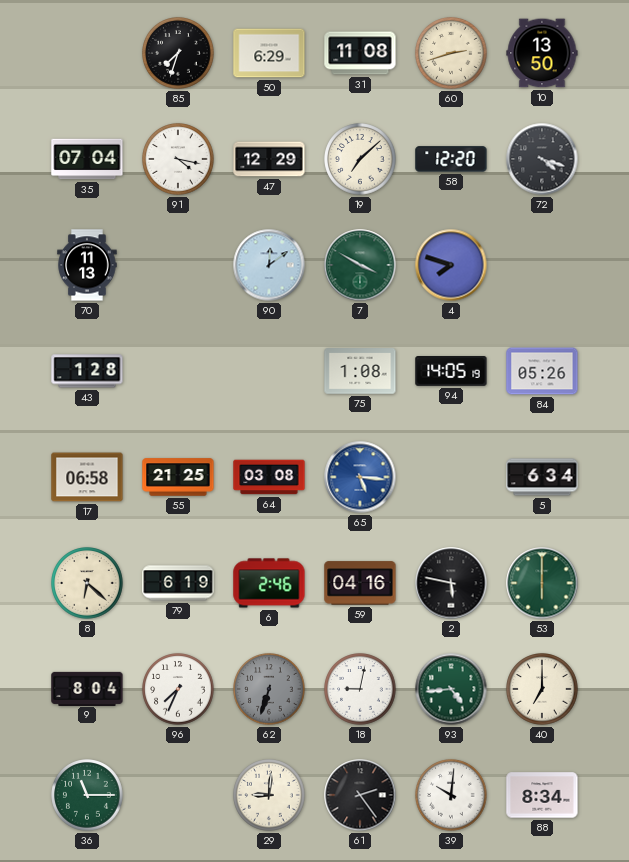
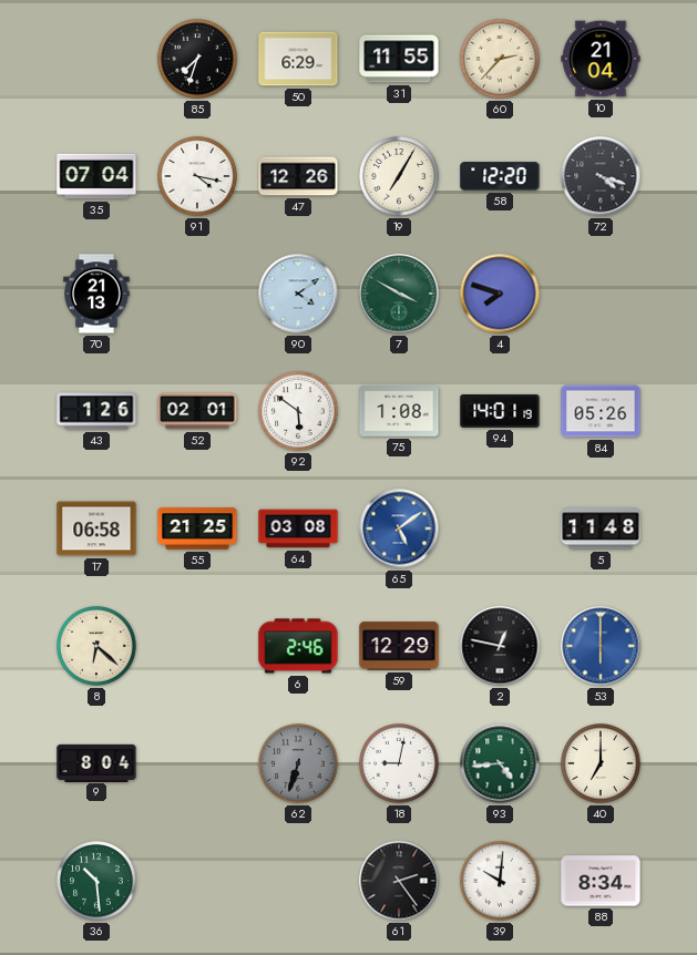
31: 11:08 -> 11:55 (399, 59)
60: 2:42 -> 2:37 (500, 59)
10: 13:50 -> 21:04 (601, 59)
47: 12:29 -> 12:26 (298, 176)
19: 7:08 -> 7:05 (399, 176)
70: 11:13 -> 21:13 (96, 294)
90: 12:09 -> 4:09 (298, 294)
43: 1:28 -> 1:26 (96, 411)
52: none -> 02:01 (197, 411)
92: none -> 5:51 (298, 411)
94: 14:05 -> 14:01 (500, 412)
65: 5:16 -> 5:09 (399, 528)
5: 6:34 -> 11:48 (601, 528)
79: 6:19 -> none (178, 583)
59: 04:16 -> 12:29 (399, 646)
2: 5:47 -> 12:47 (500, 646)
53 dial: green -> blue (601, 646)
96: 7:34 -> none (178, 689)
36: 11:15 -> 10:29 (96, 881)
29: 9:01 -> none (269, 795)
